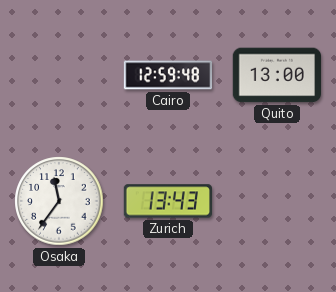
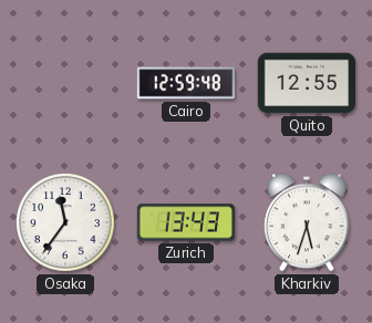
Quito: 13:00 -> 12:55 (306, 83)
Kharkiv: none -> 5:33 (307, 222)
